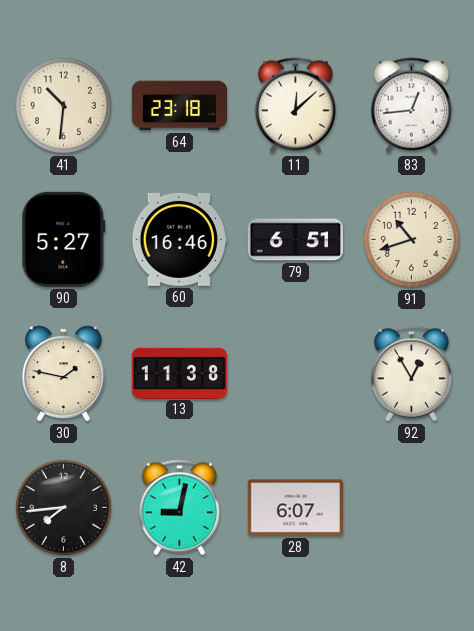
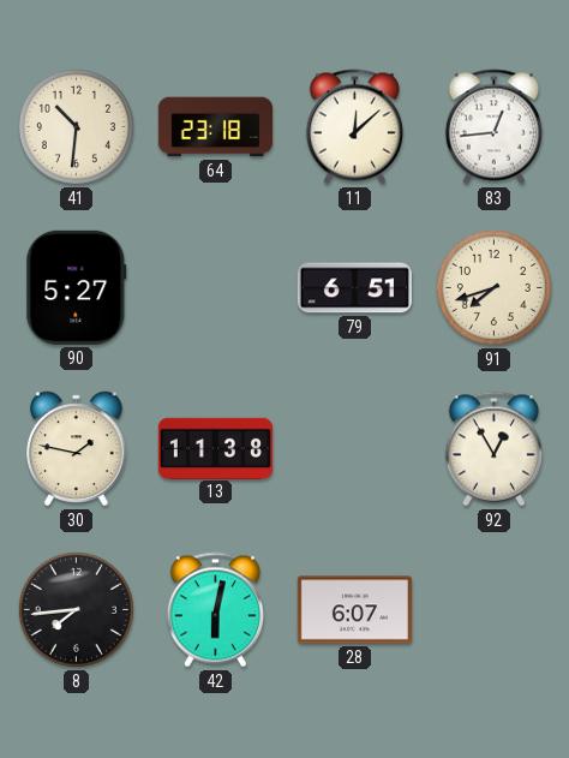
60: 16:46 -> none (179, 239)
91: 10:42 -> 7:42 (493, 287)
42: 9:02 -> 6:02 (215, 610)
